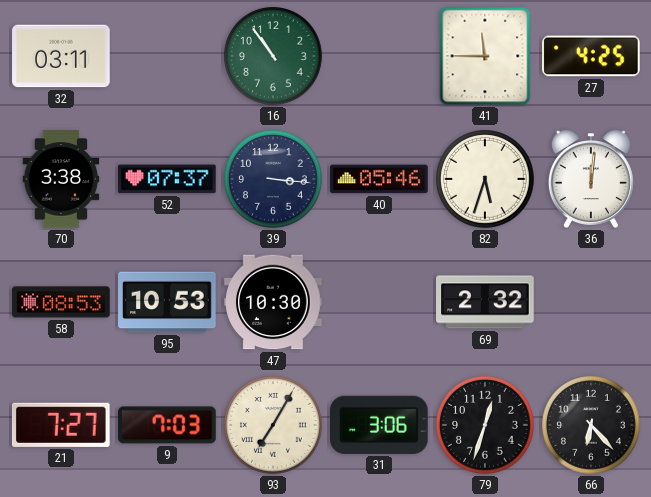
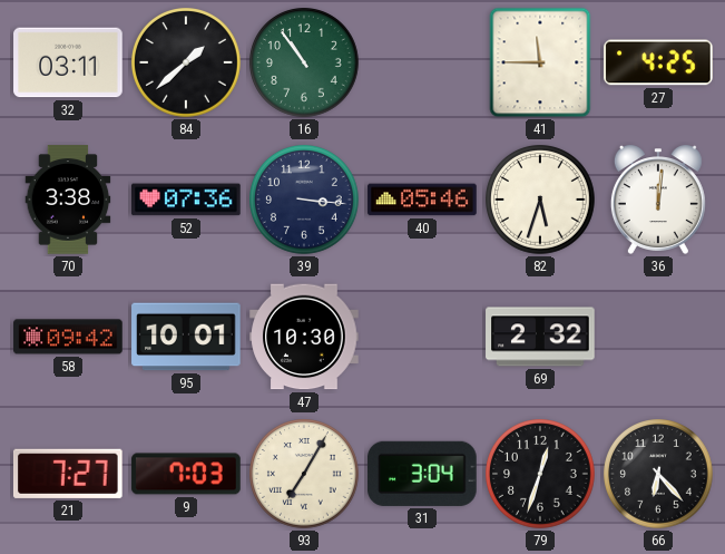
84: none -> 1:38 (187, 64)
52: 07:37 -> 07:36 (186, 200)
58: 08:53 -> 09:42 (68, 337)
95: 10:53 -> 10:01 (186, 337)
31: 3:06 -> 3:04 (422, 474)
